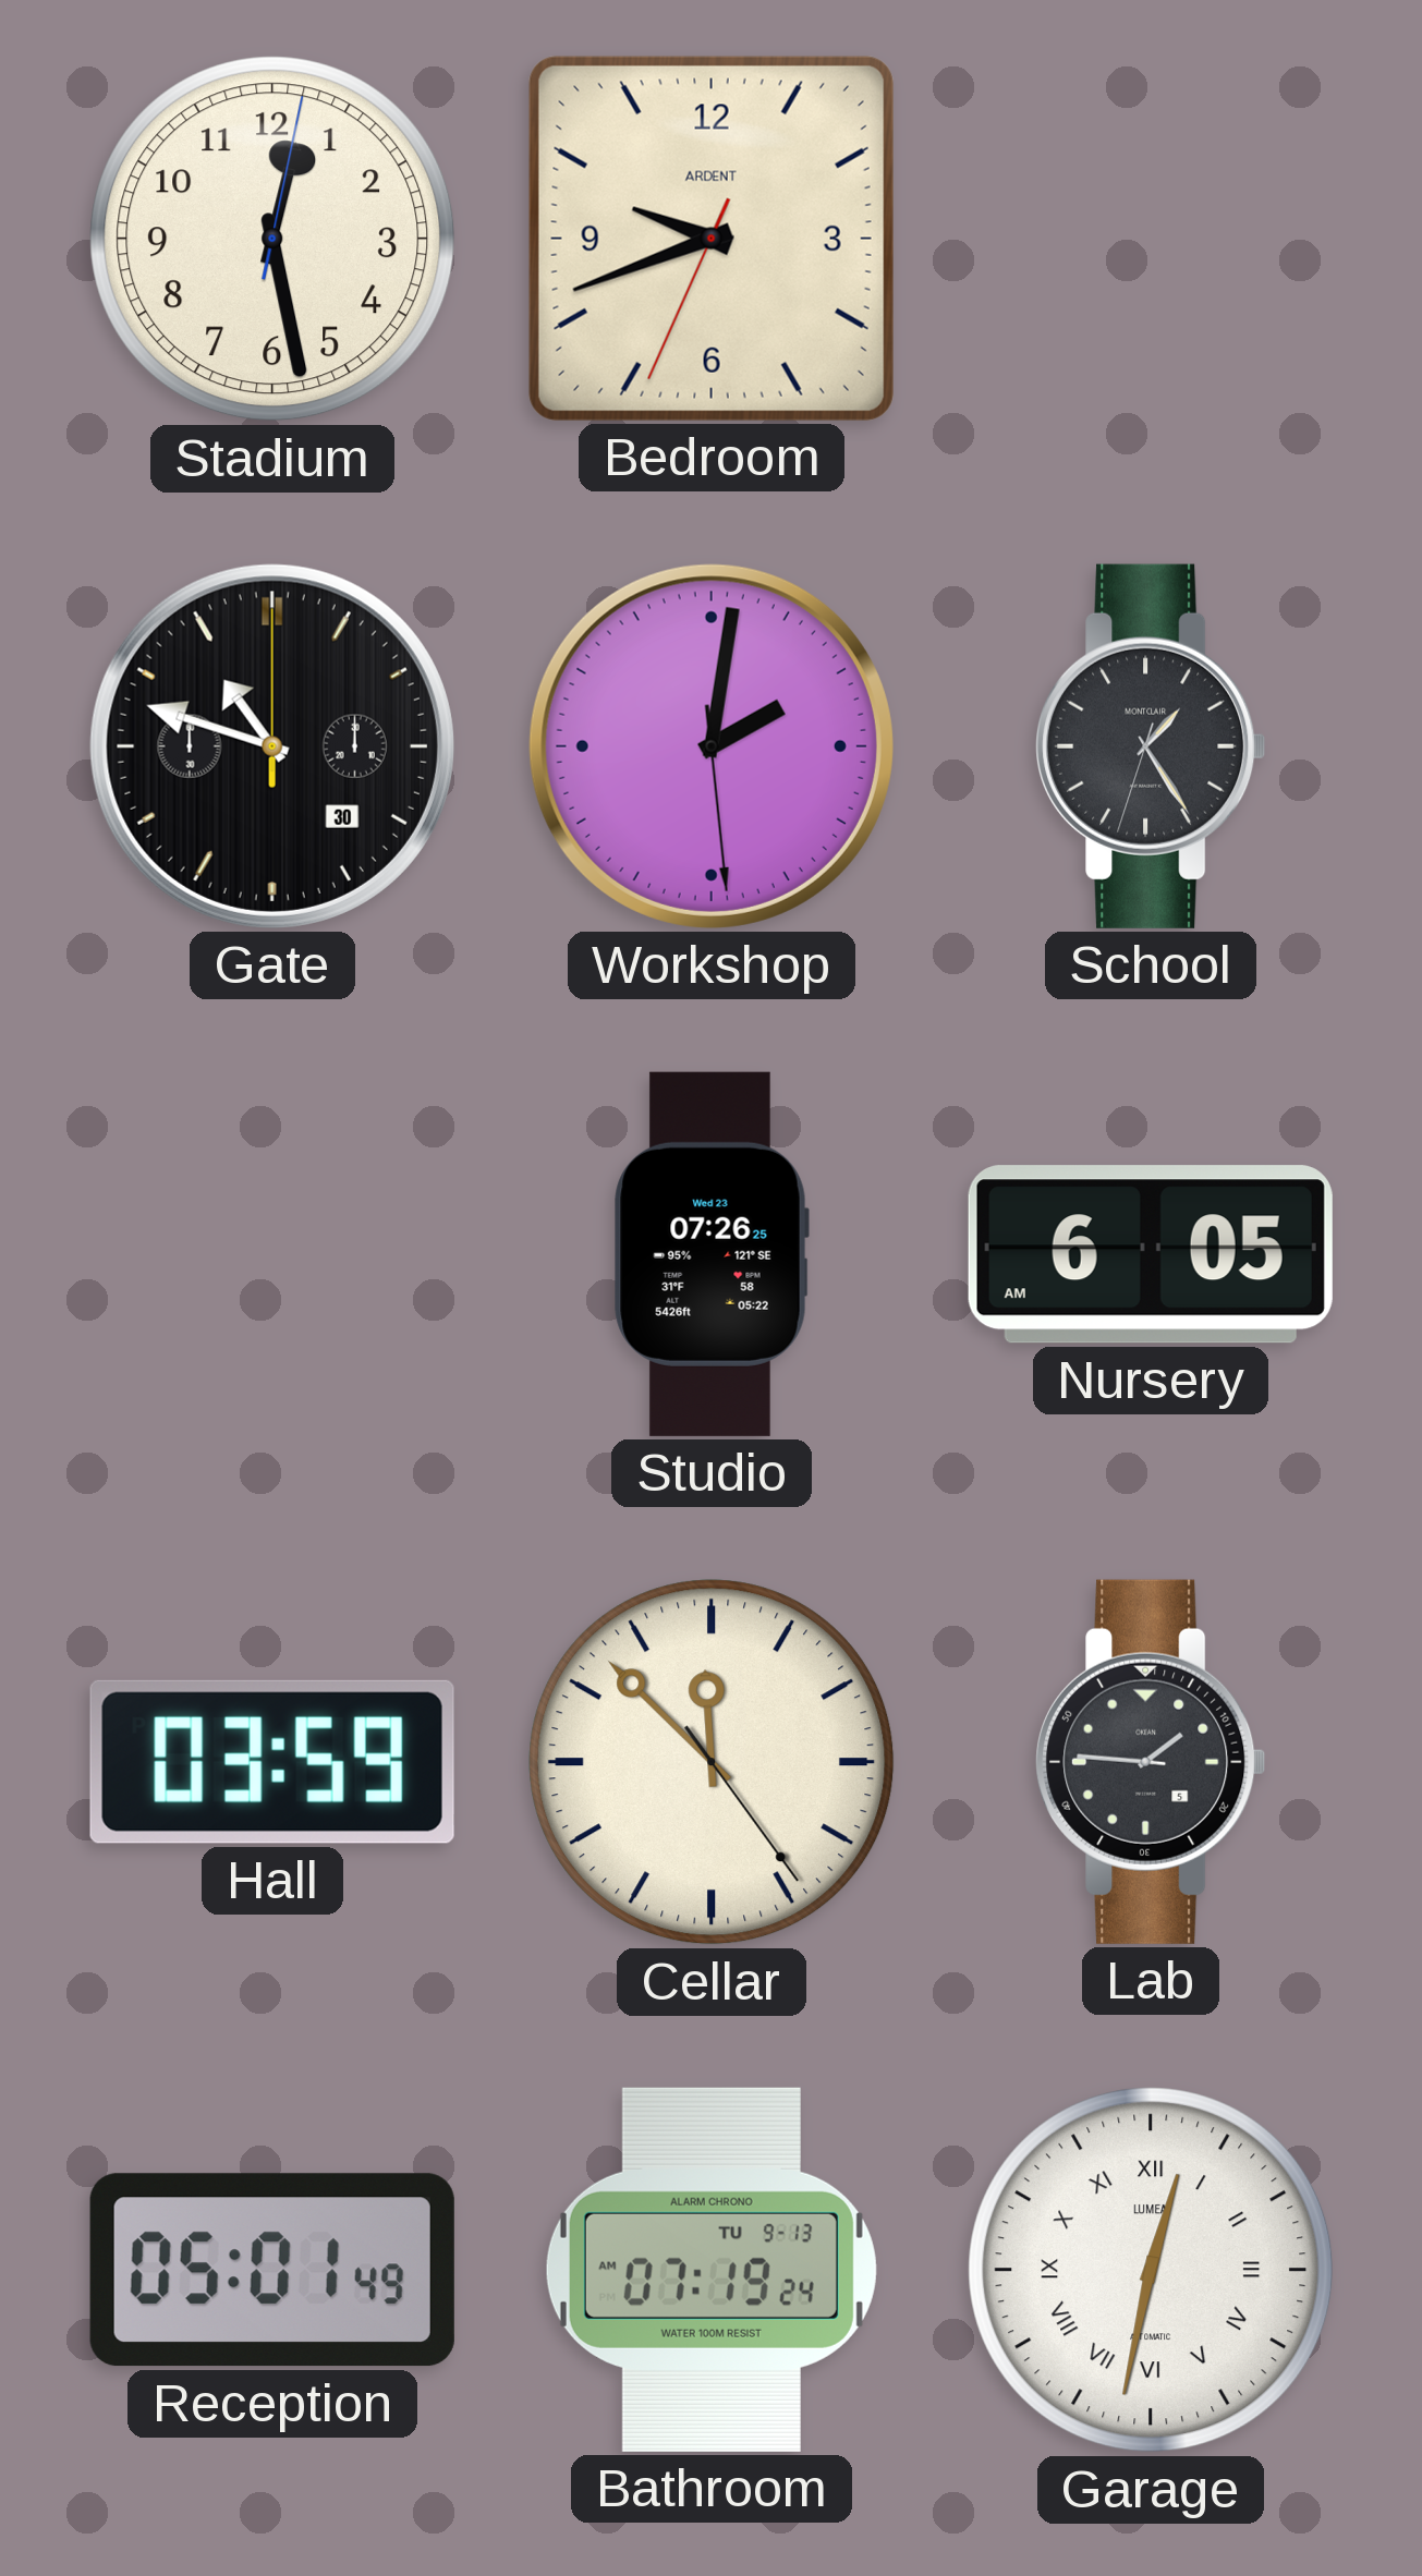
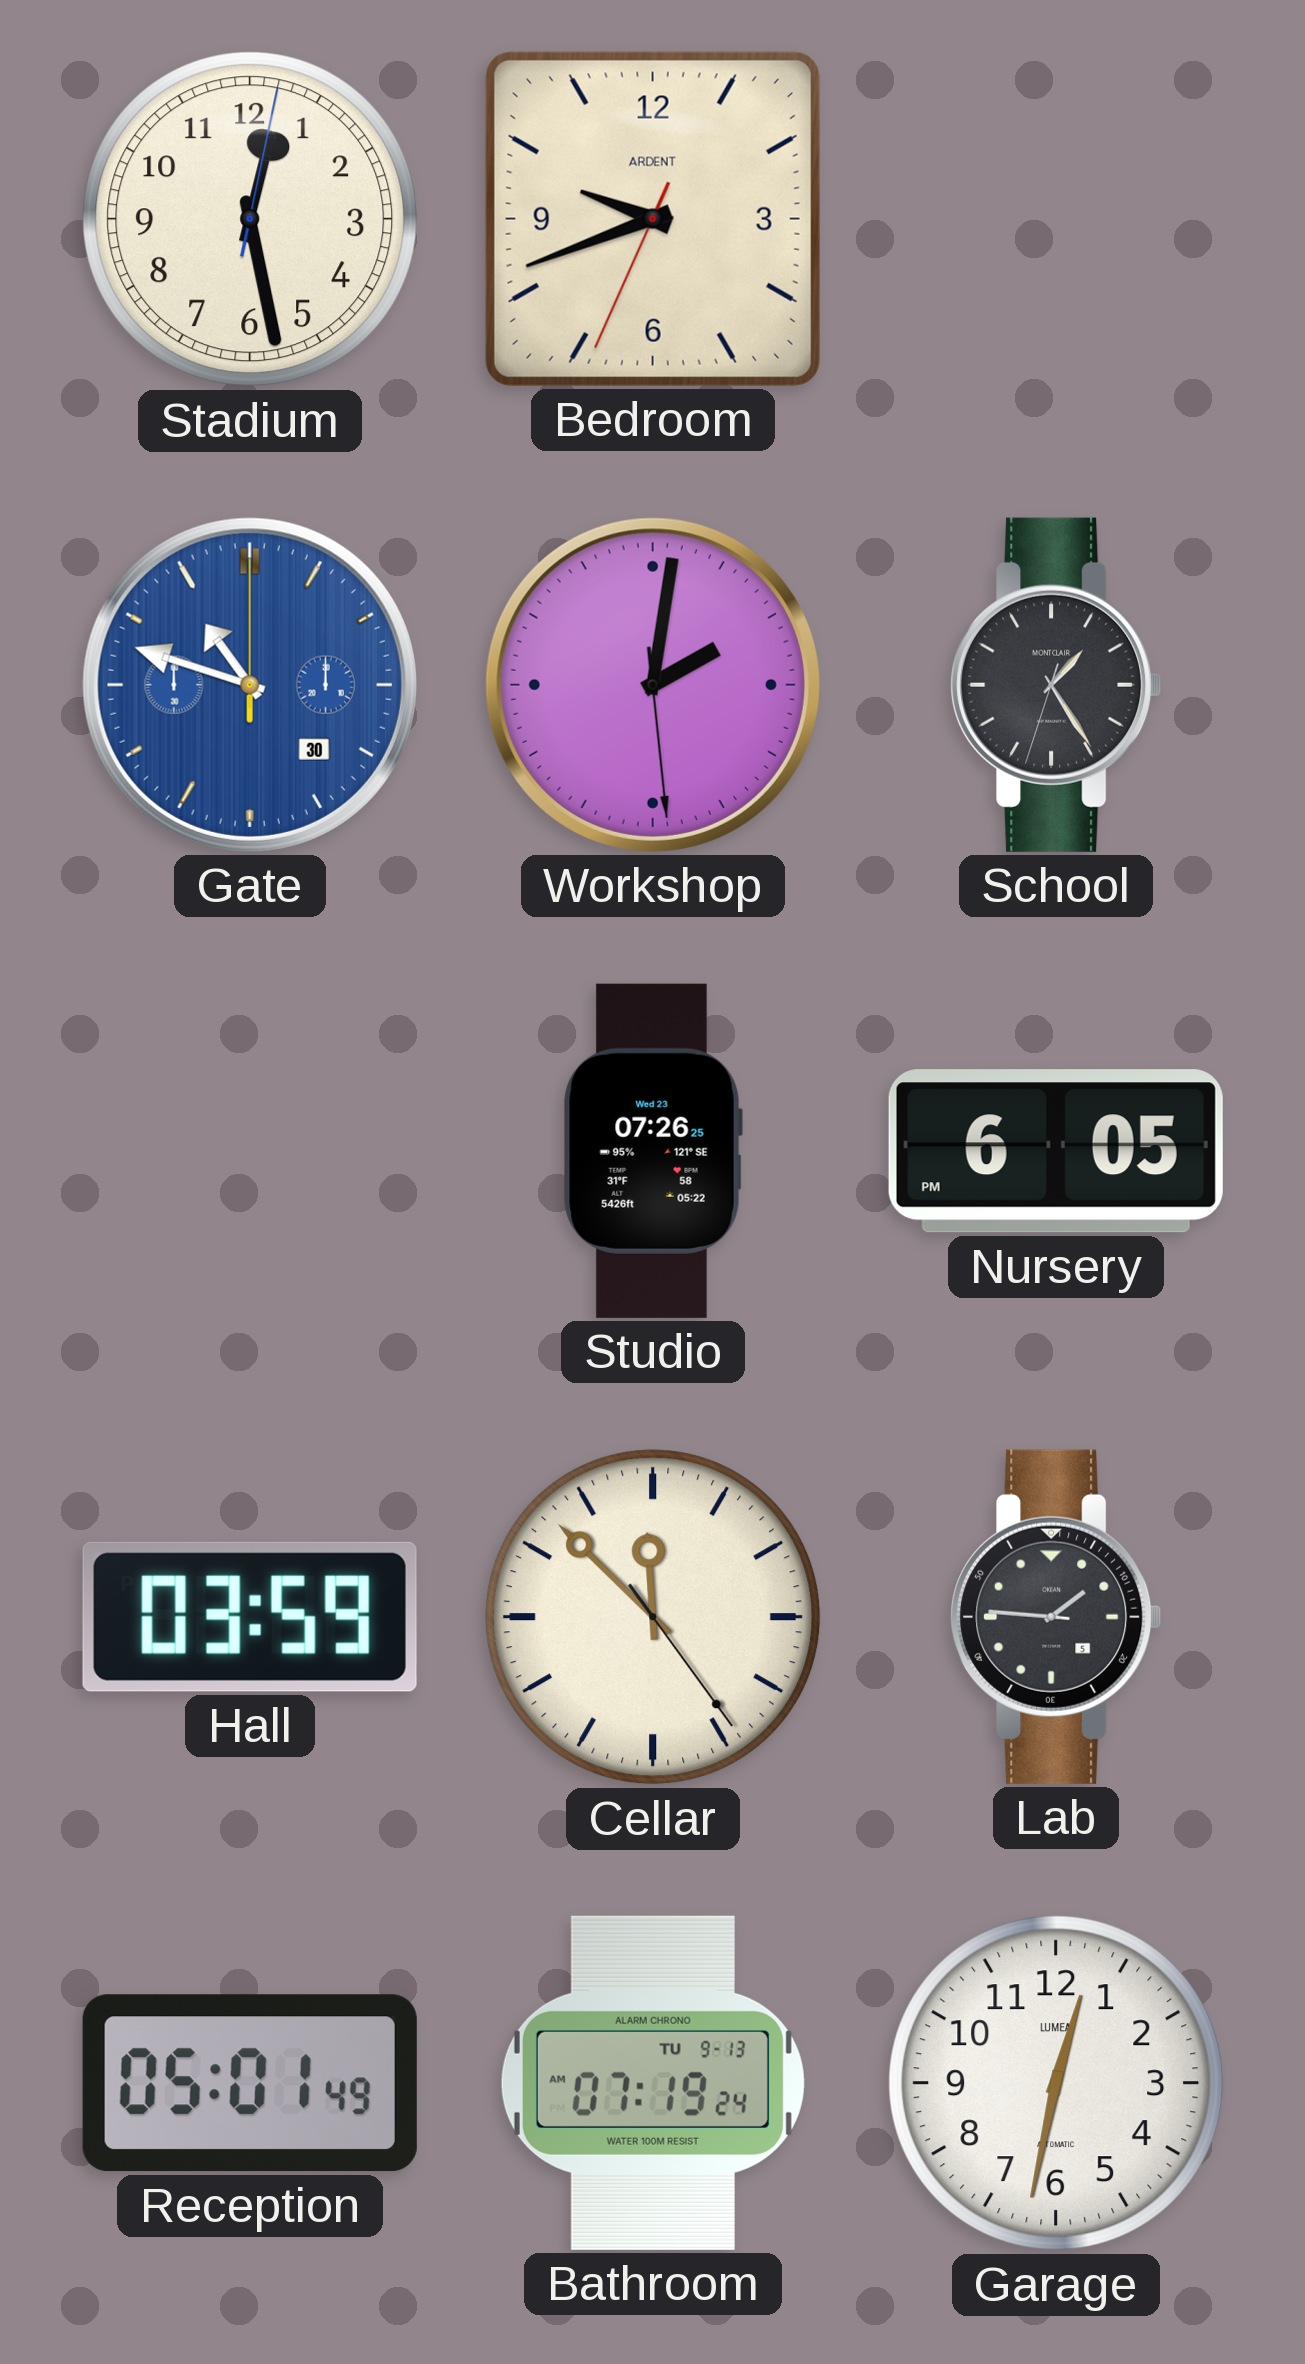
Gate dial: black -> blue (250, 685)
Nursery: 6:05 AM -> 6:05 PM (1056, 1151)
Garage numerals: Roman -> Arabic (1056, 2083)
